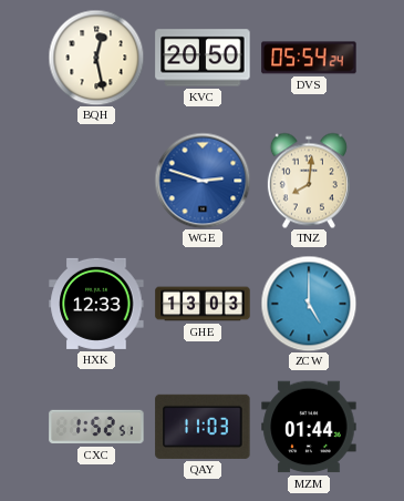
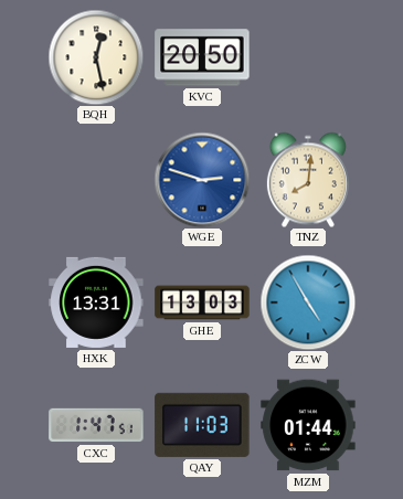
DVS: 05:54 -> none (309, 58)
HXK: 12:33 -> 13:31 (96, 302)
ZCW: 5:00 -> 4:55 (308, 302)
CXC: 1:52 -> 1:47 (96, 425)
